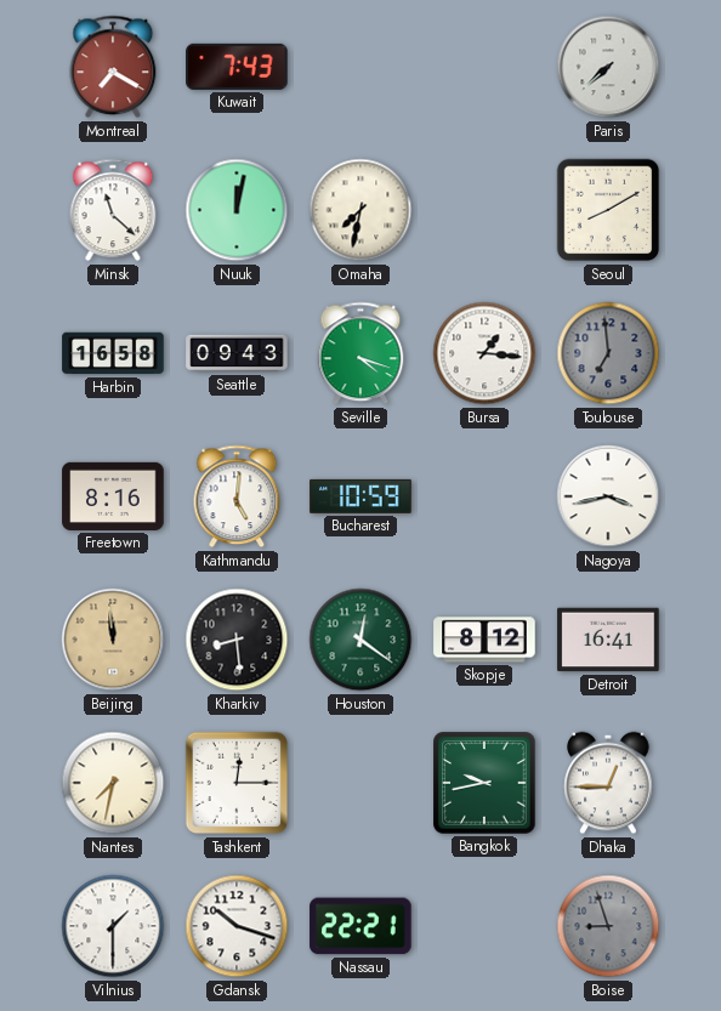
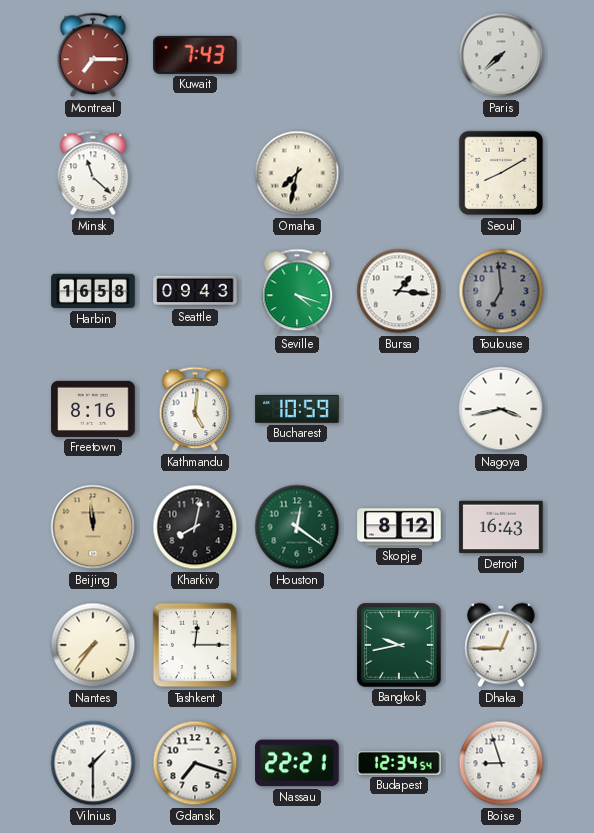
Montreal: 7:20 -> 7:15 (93, 55)
Nuuk: 12:02 -> none (237, 210)
Kharkiv: 8:29 -> 8:02 (195, 527)
Detroit: 16:41 -> 16:43 (501, 527)
Nantes: 7:32 -> 7:36 (93, 645)
Gdansk: 10:18 -> 7:18 (195, 763)
Budapest: none -> 12:34 (399, 763)
Boise dial: grey -> white (501, 763)
